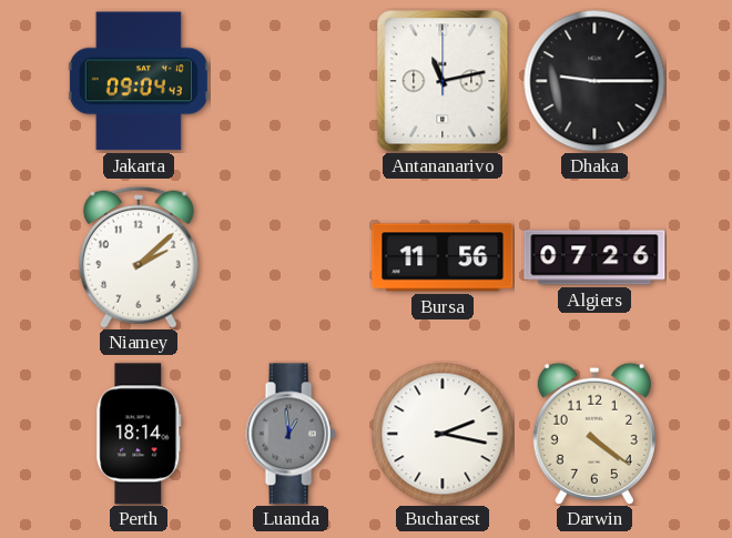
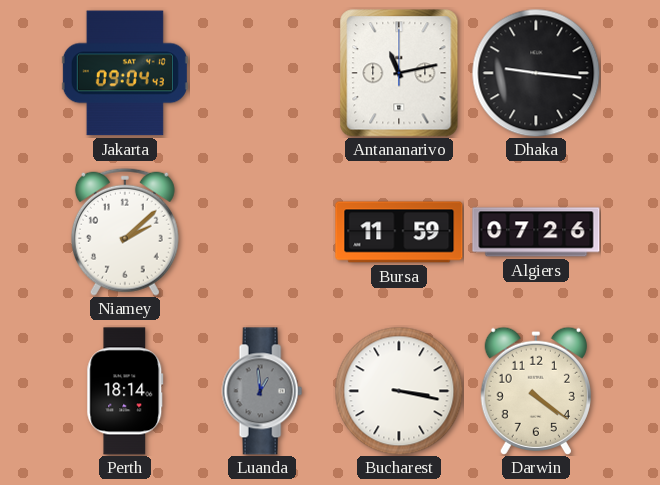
Dhaka: 9:15 -> 9:16 (536, 73)
Bursa: 11:56 -> 11:59 (399, 232)
Bucharest: 2:17 -> 3:17 (399, 391)
